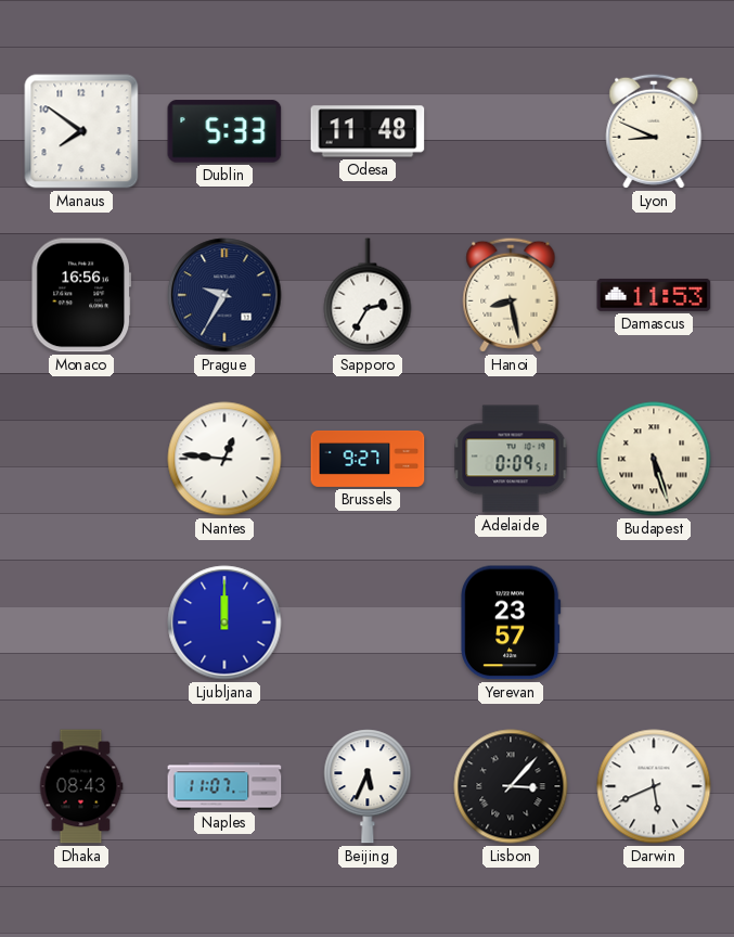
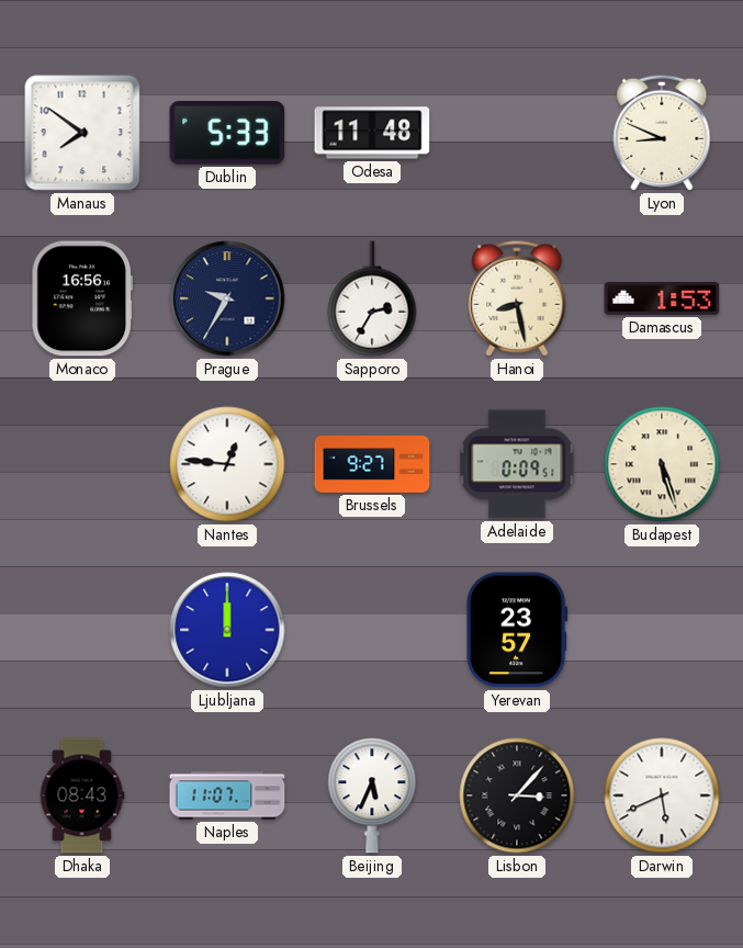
Damascus: 11:53 -> 1:53 (662, 298)
